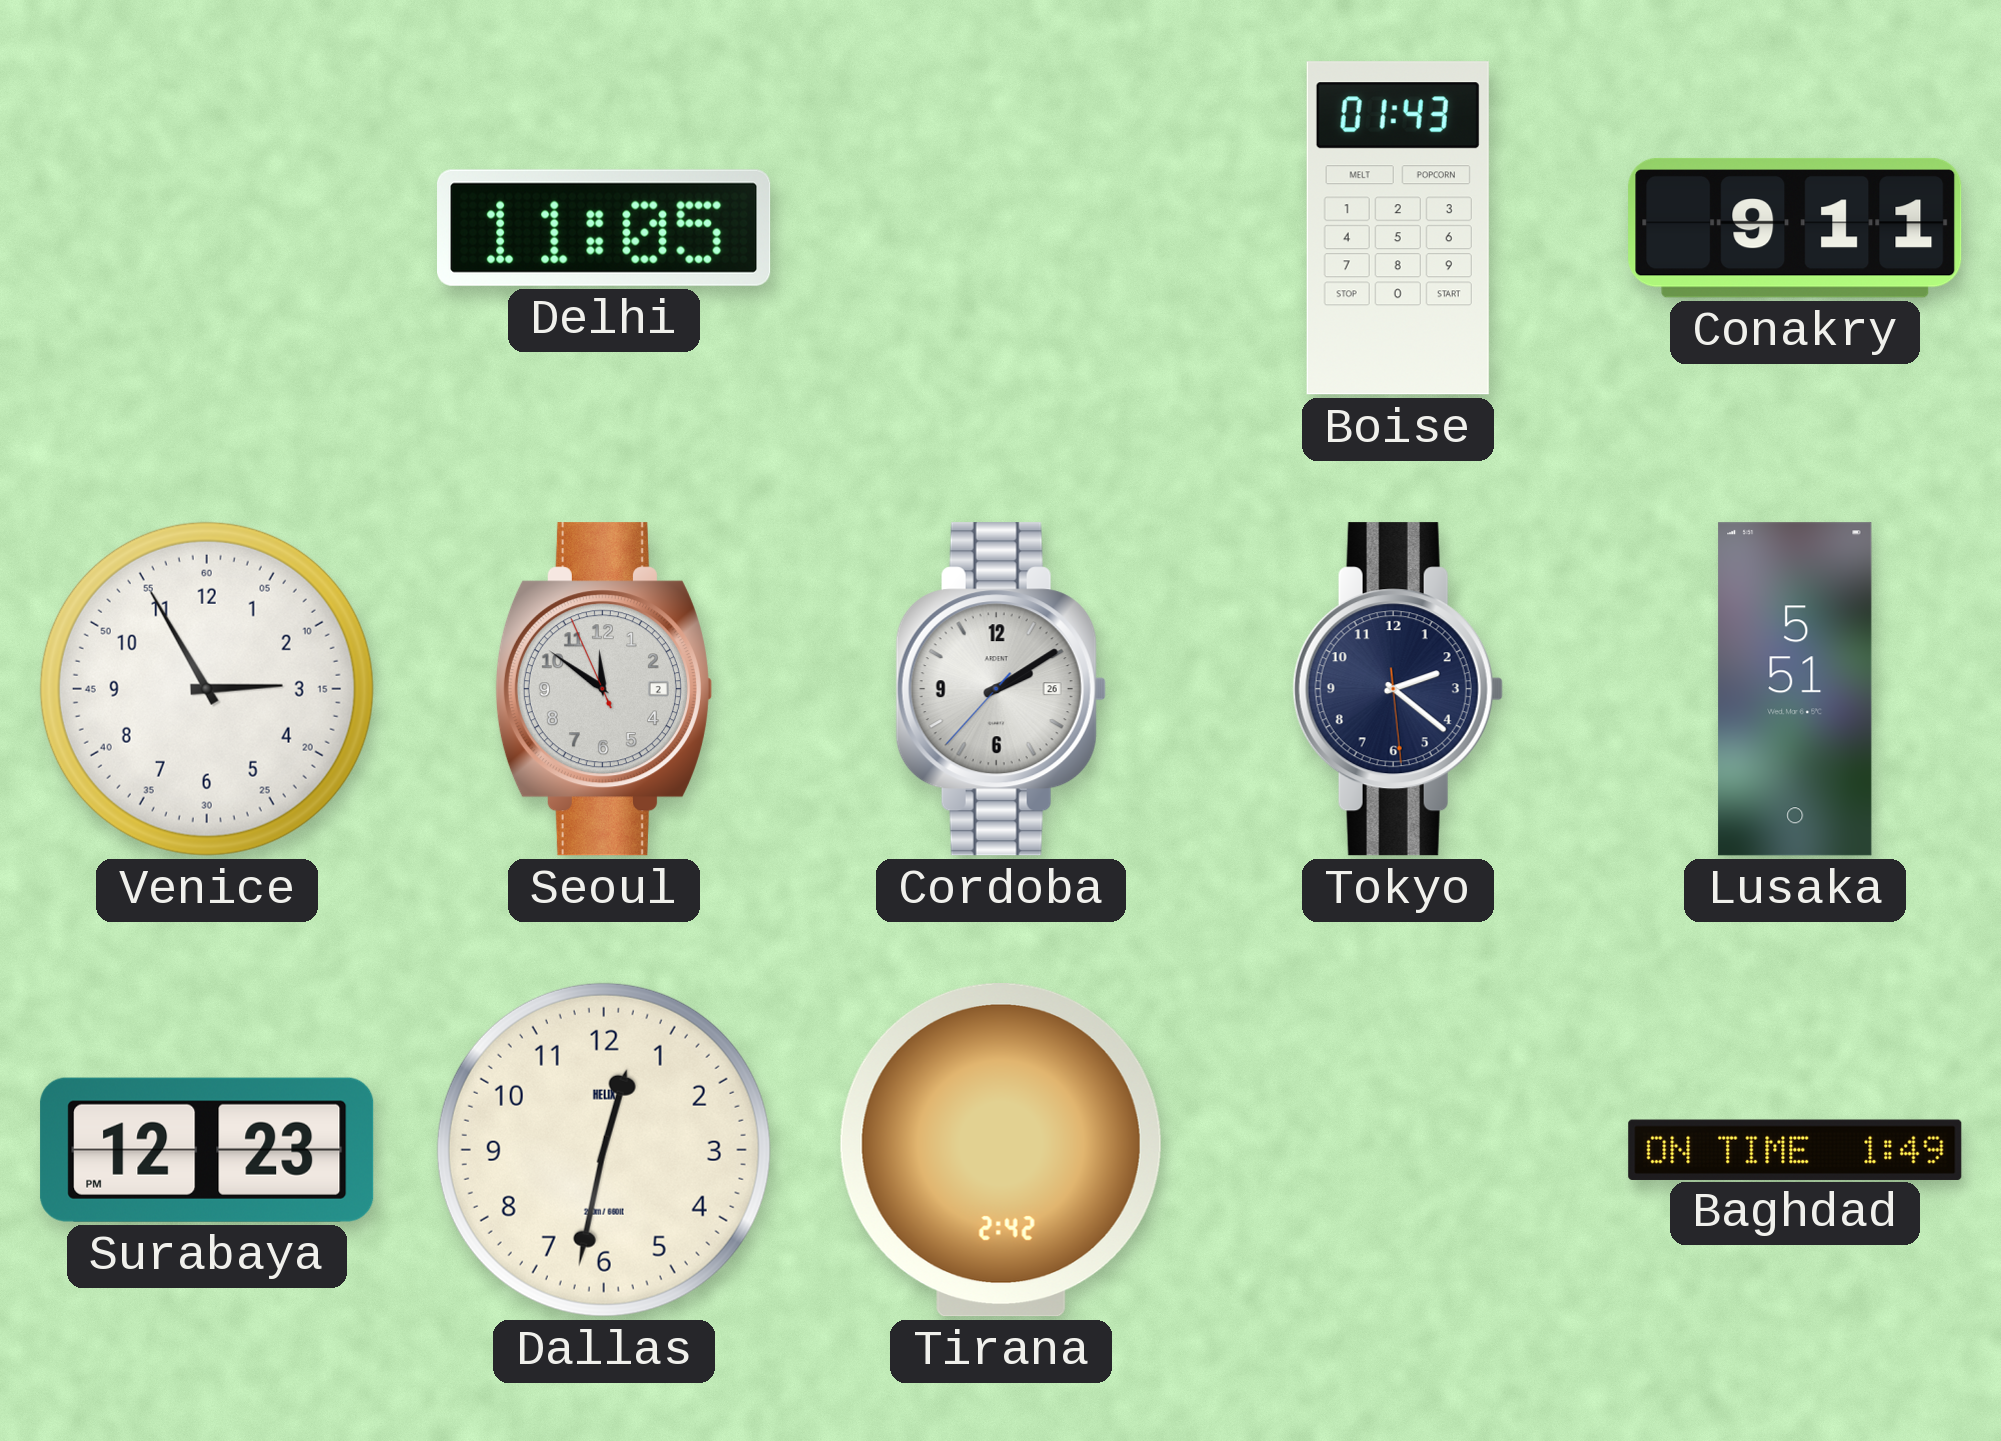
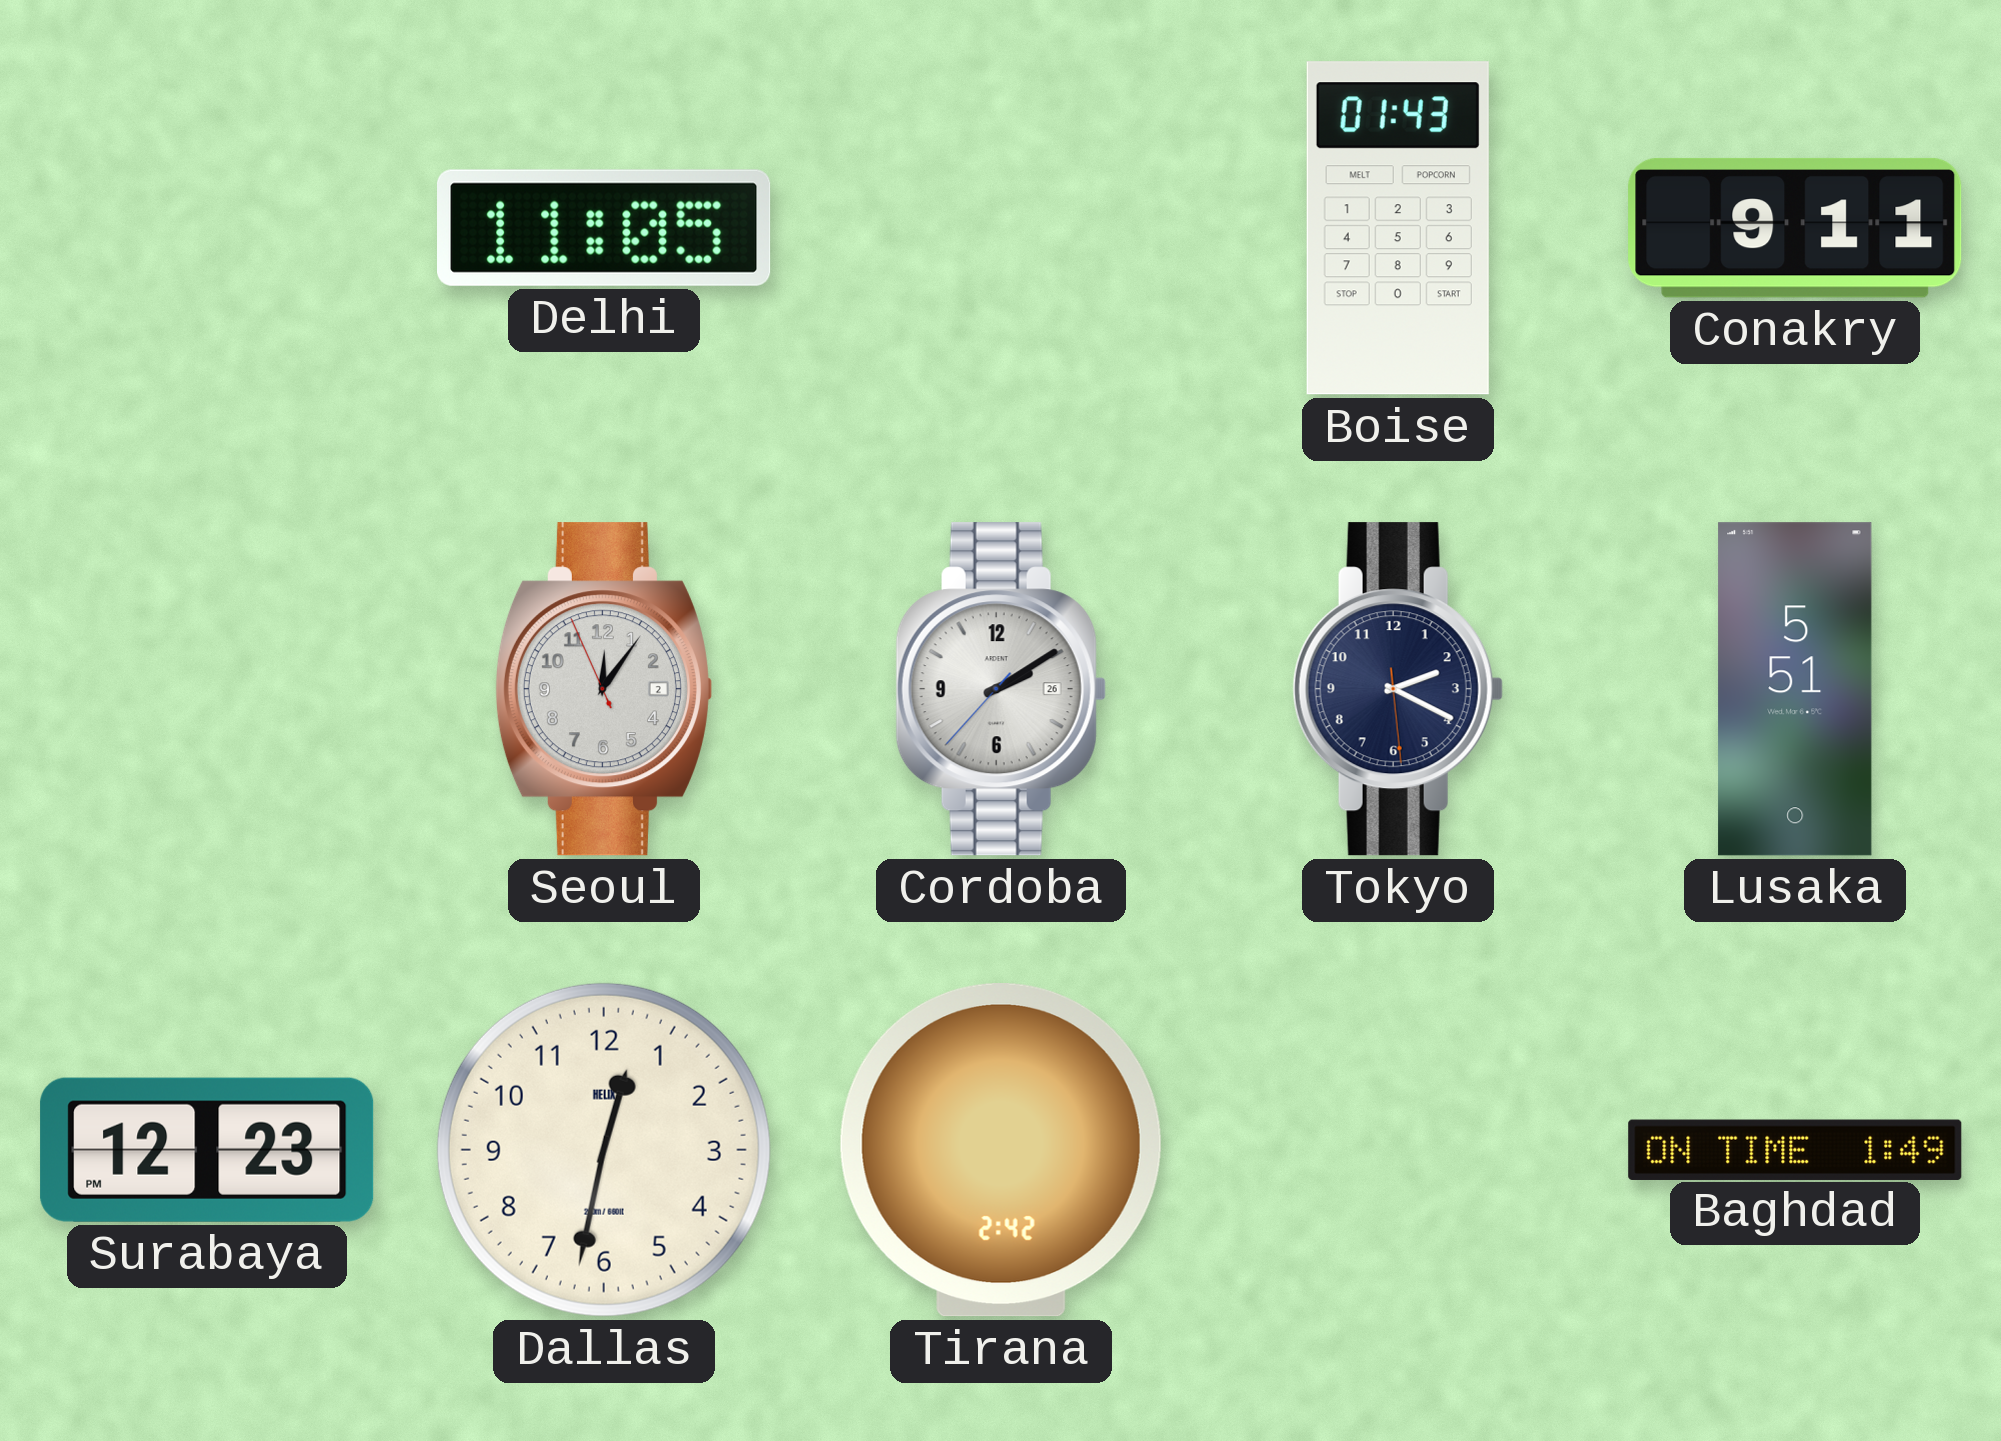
Venice: 2:55 -> none (207, 689)
Seoul: 11:50 -> 12:05 (603, 689)
Tokyo: 2:21 -> 2:19 (1398, 689)
